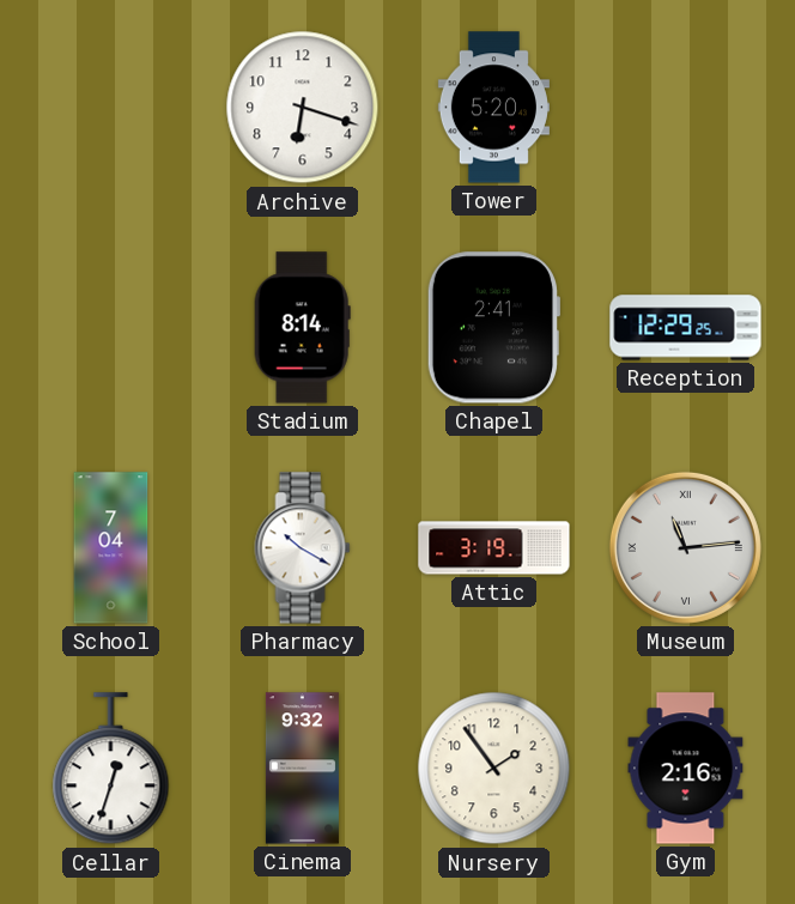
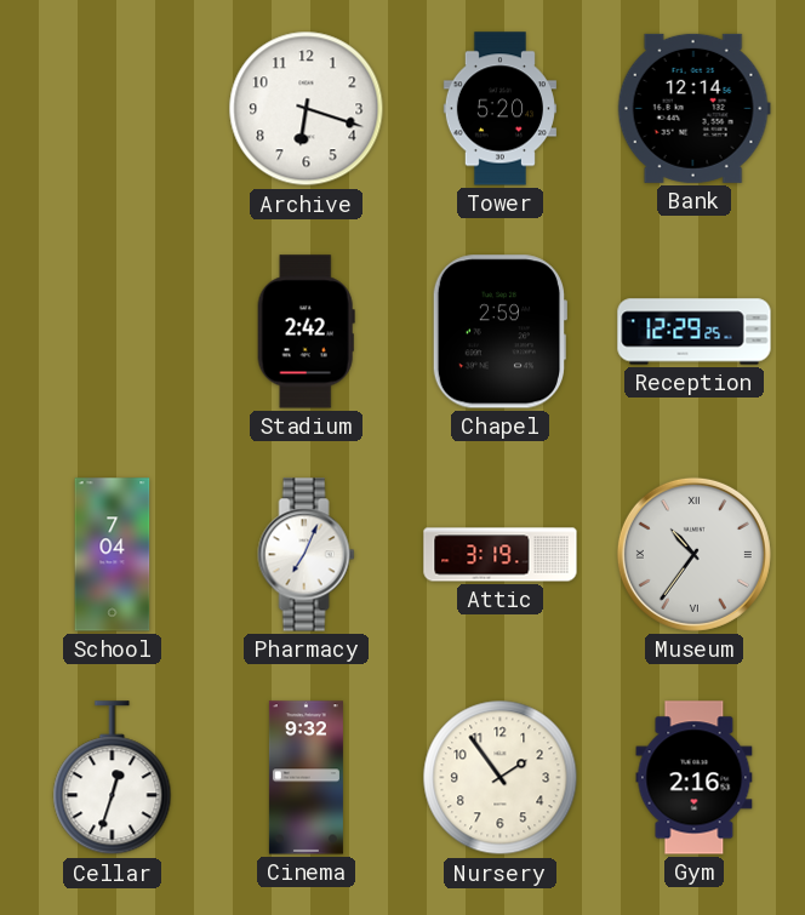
Bank: none -> 12:14 (693, 108)
Stadium: 8:14 -> 2:42 (306, 332)
Chapel: 2:41 -> 2:59 (498, 332)
Pharmacy: 10:20 -> 7:04 (307, 555)
Museum: 11:14 -> 10:36 (693, 554)
